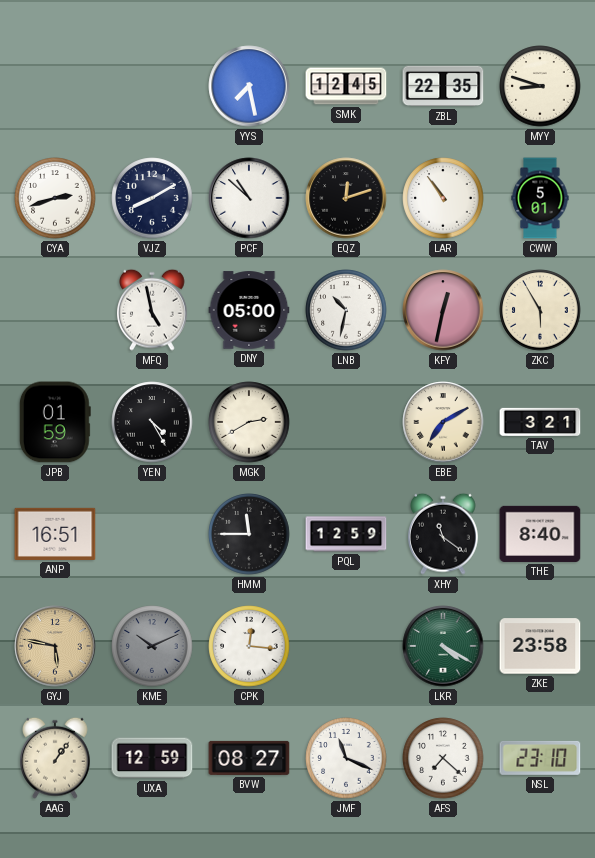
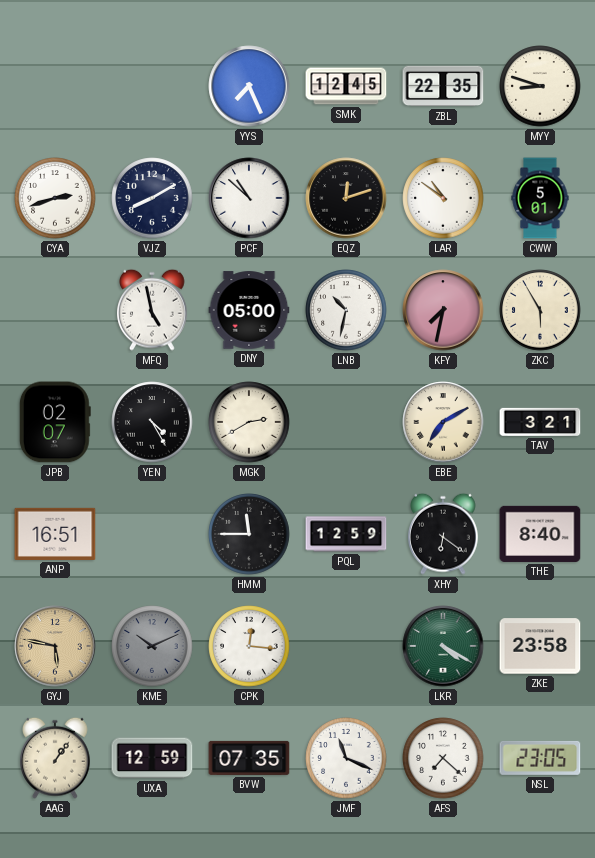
YYS: 7:28 -> 7:26 (249, 86)
LAR: 10:54 -> 10:51 (443, 198)
KFY: 12:32 -> 7:32 (443, 310)
JPB: 01:59 -> 02:07 (55, 422)
XHY: 11:21 -> 6:21 (443, 534)
BVW: 08:27 -> 07:35 (249, 758)
NSL: 23:10 -> 23:05 (540, 758)
